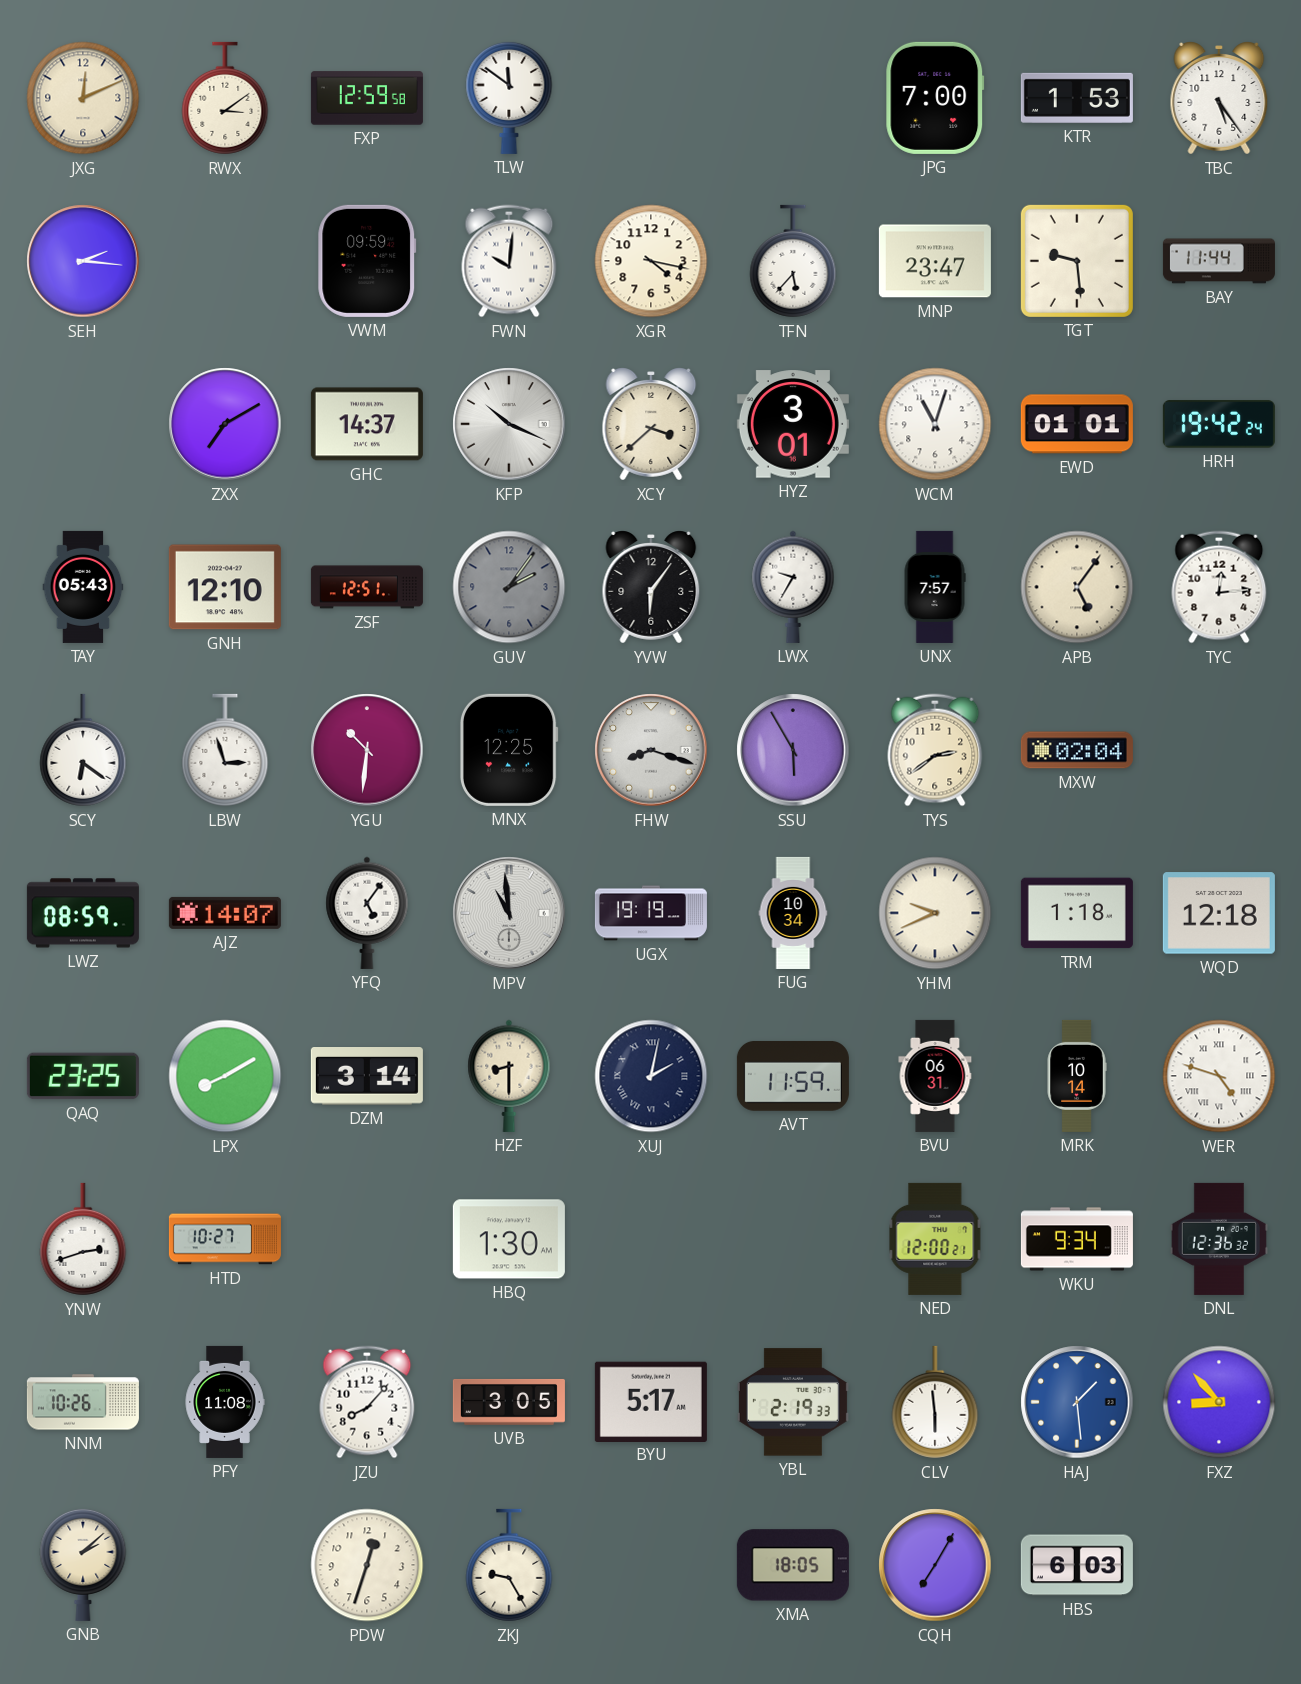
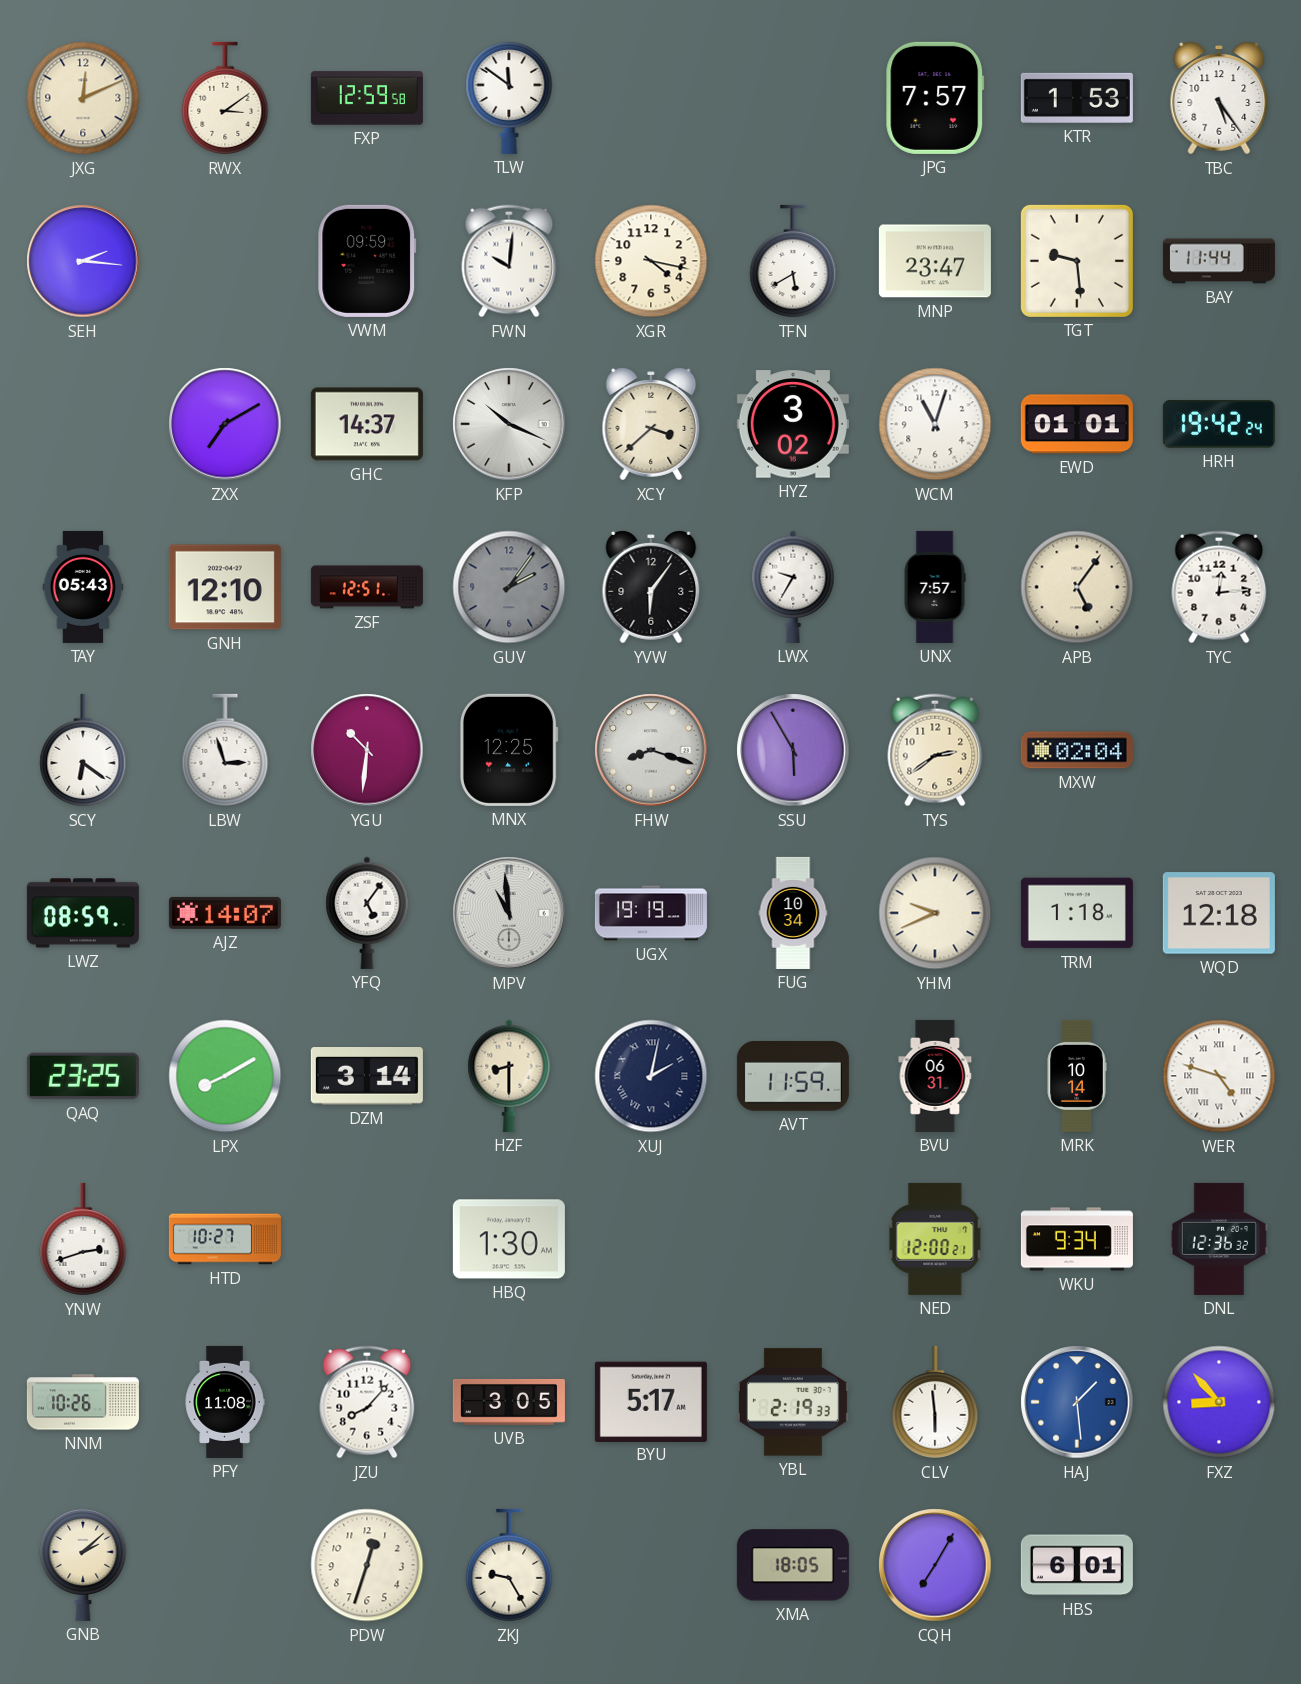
JPG: 7:00 -> 7:57 (935, 98)
TFN: 5:37 -> 5:40 (793, 261)
HYZ: 3:01 -> 3:02 (793, 424)
HBS: 6:03 -> 6:01 (1077, 1565)
